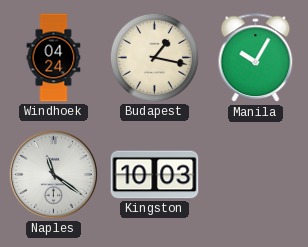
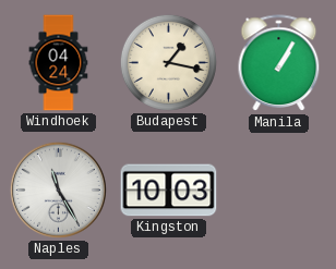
Manila: 10:05 -> 1:05 (279, 63)
Naples: 11:21 -> 11:25 (58, 189)
